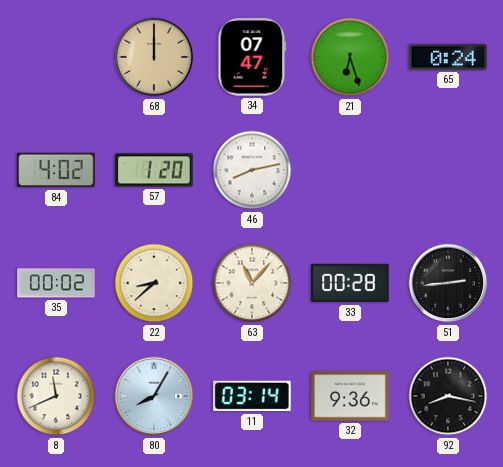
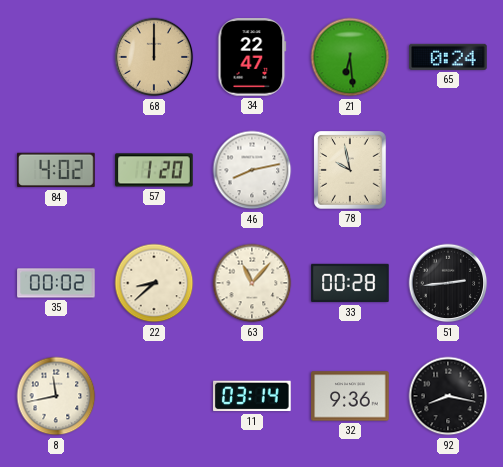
34: 07:47 -> 22:47 (252, 57)
21: 6:27 -> 6:29 (350, 57)
78: none -> 9:58 (350, 170)
8: 11:41 -> 11:43 (56, 396)
80: 8:05 -> none (154, 396)
